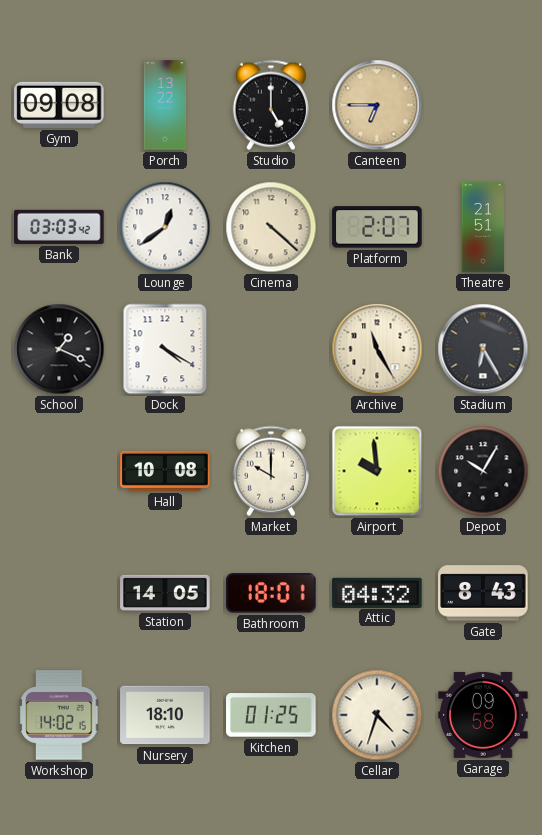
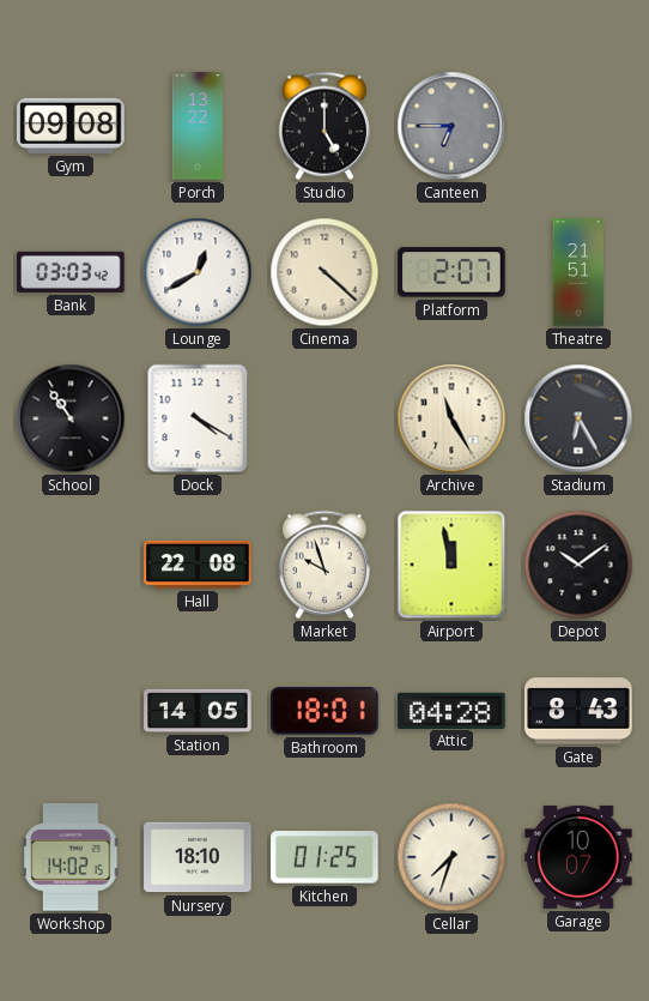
Canteen dial: champagne -> grey (451, 126)
Lounge: 12:39 -> 12:40 (198, 272)
School: 1:19 -> 10:54 (71, 418)
Hall: 10:08 -> 22:08 (198, 565)
Market: 10:00 -> 9:57 (324, 565)
Airport: 9:59 -> 11:58 (451, 565)
Depot: 10:05 -> 10:09 (578, 565)
Attic: 04:32 -> 04:28 (451, 710)
Cellar: 4:33 -> 7:33 (451, 857)
Garage: 09:58 -> 10:07 (578, 857)
